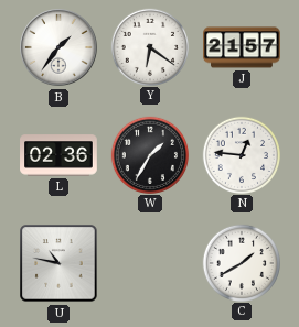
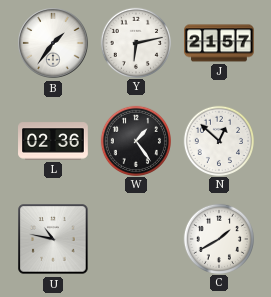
Y: 6:21 -> 6:13 (135, 42)
W: 1:35 -> 1:24 (135, 140)
N: 12:46 -> 12:52 (218, 140)
